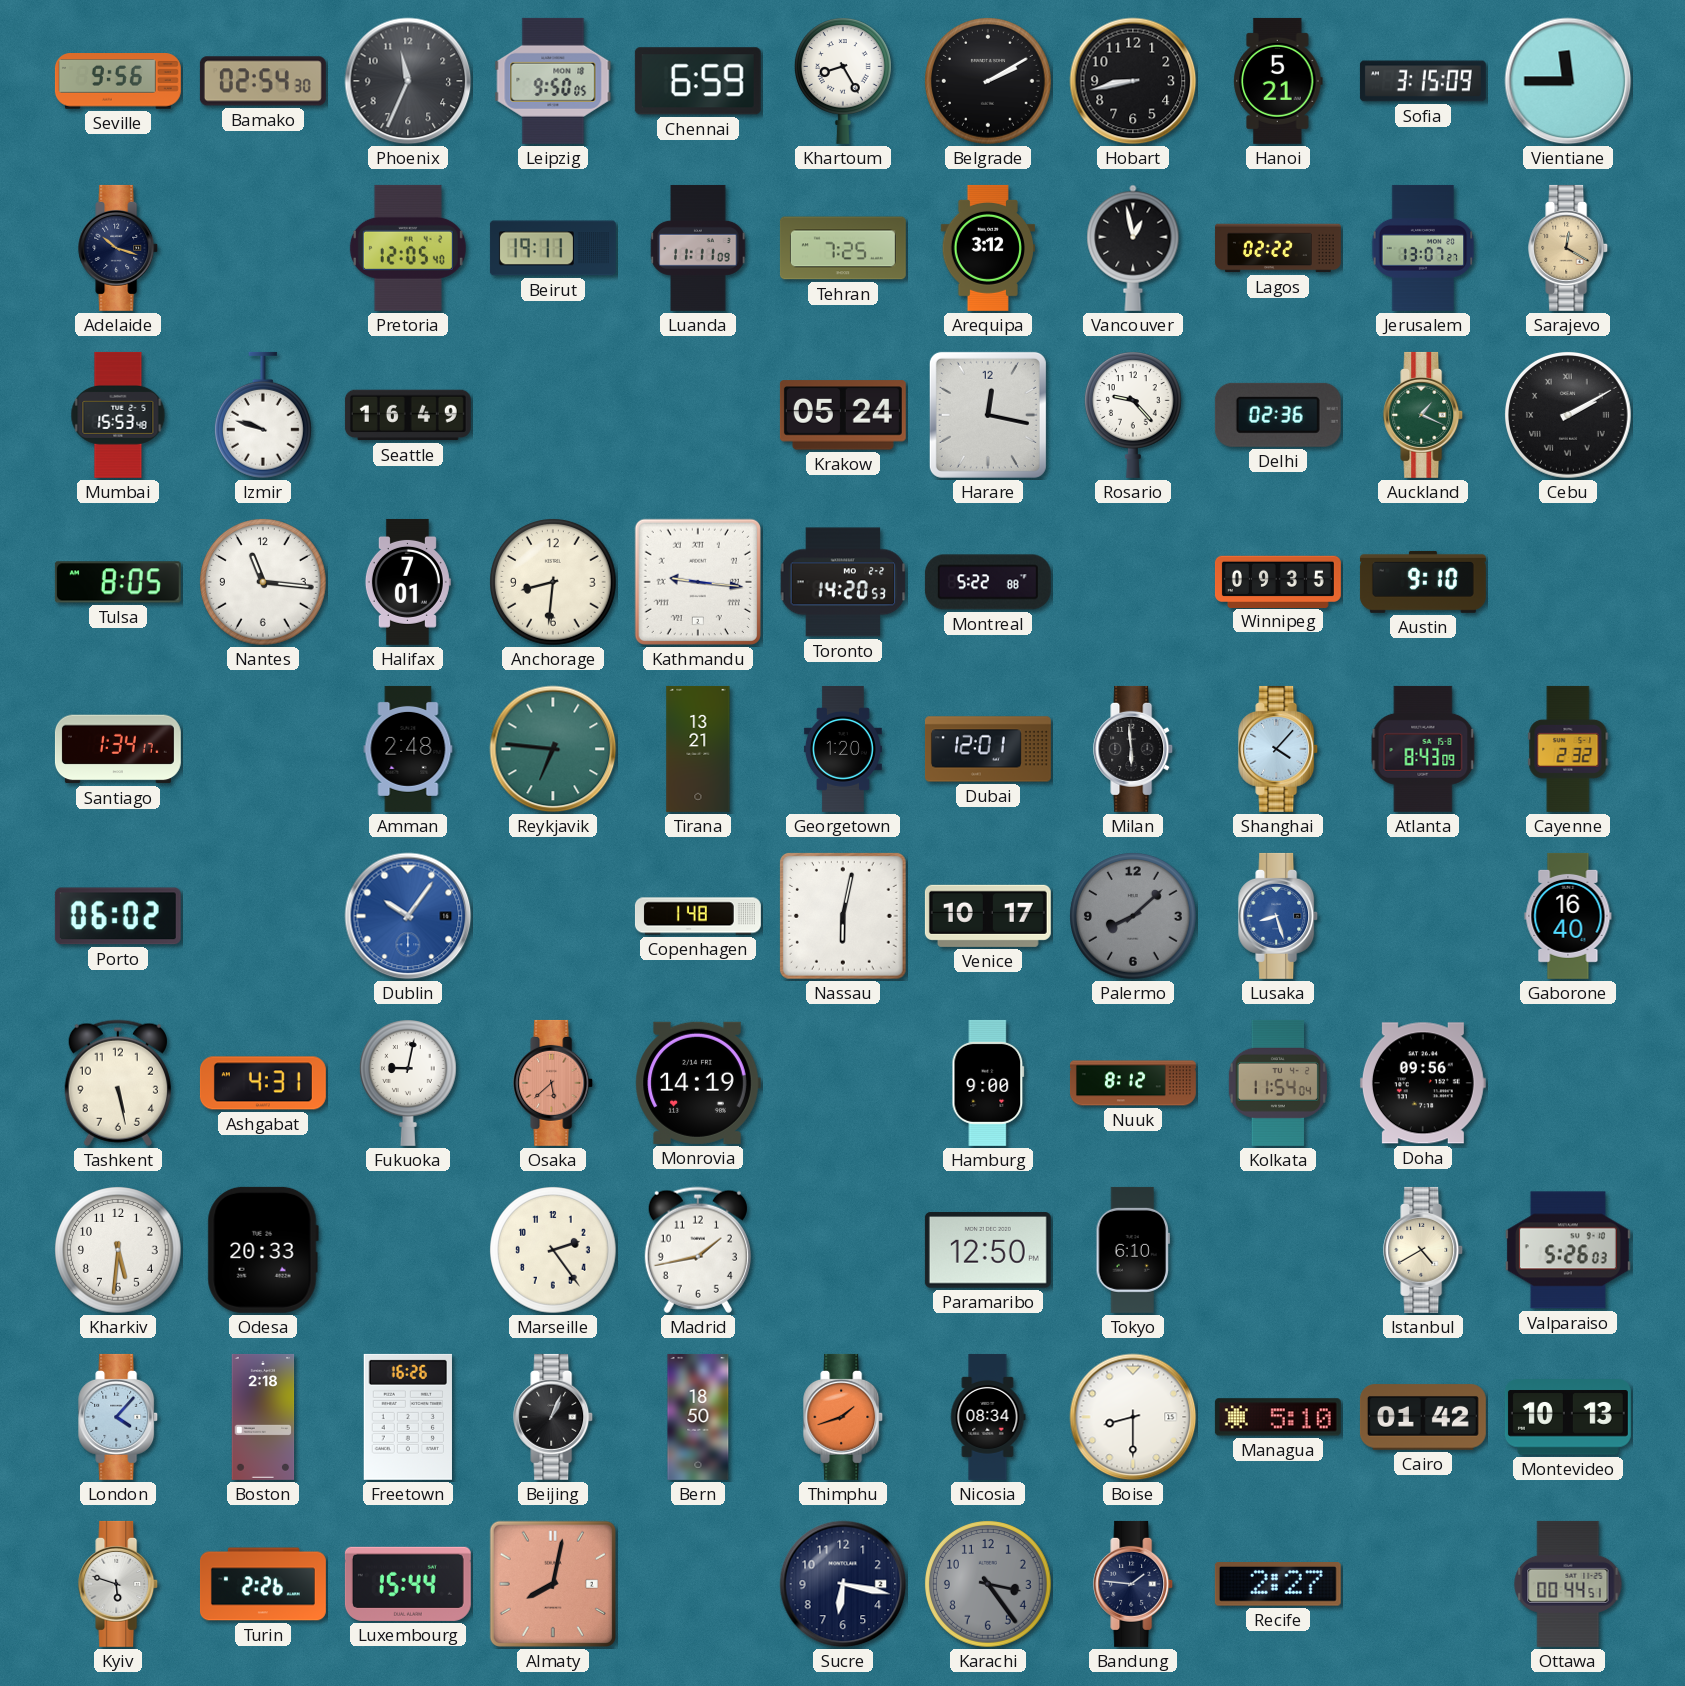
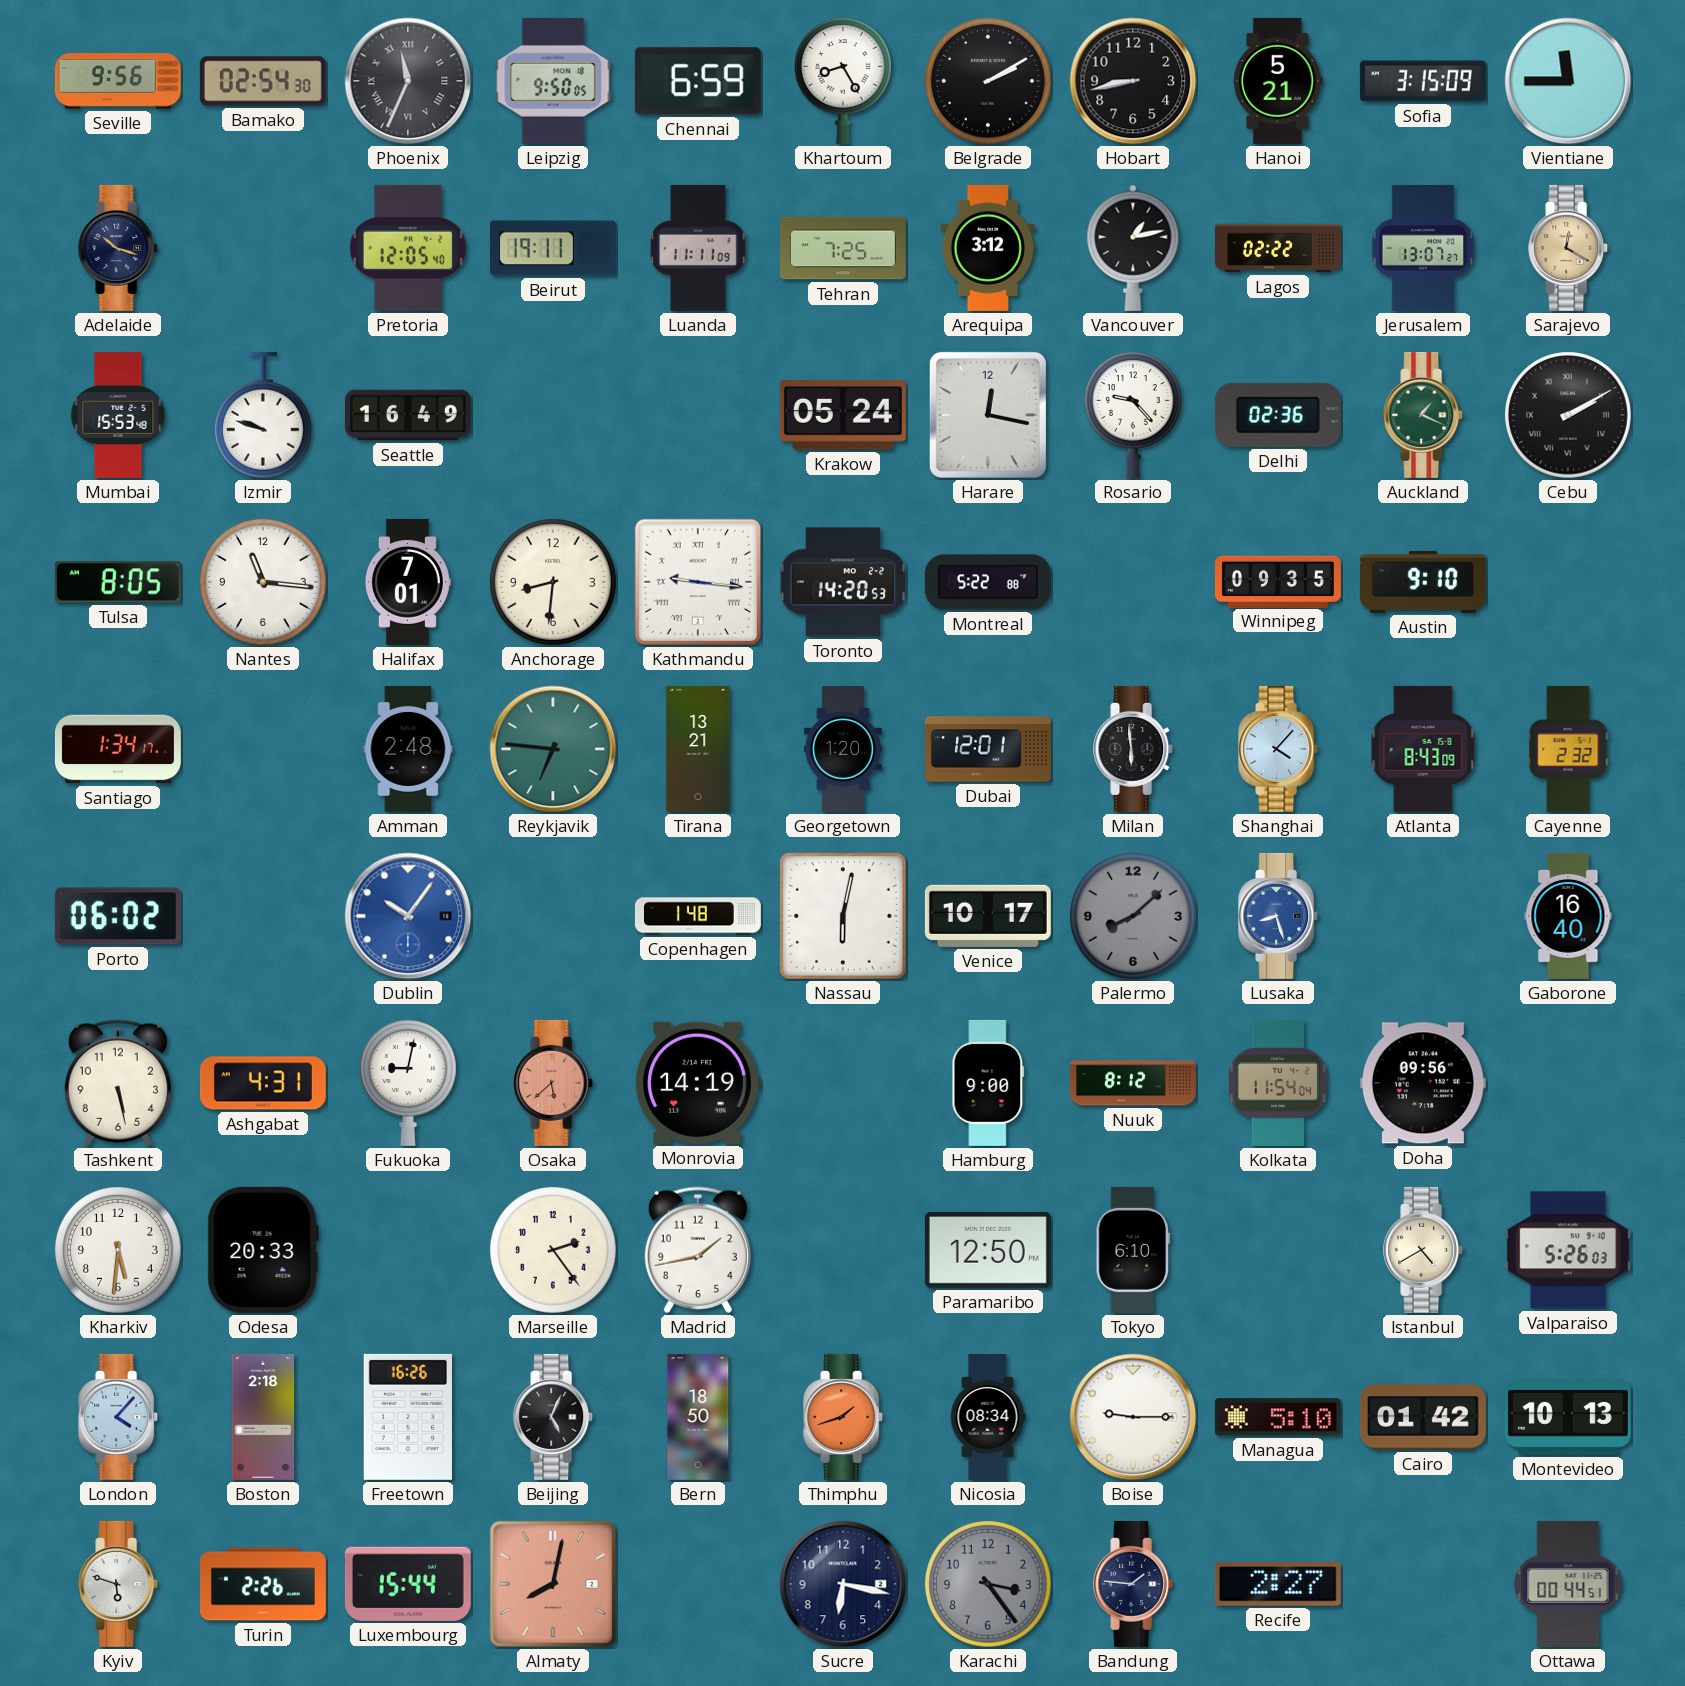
Phoenix numerals: Arabic -> Roman (408, 81)
Vancouver: 12:58 -> 1:13 (1133, 248)
Beijing: 1:04 -> 5:04 (554, 1417)
Boise: 8:30 -> 9:15 (1133, 1417)
